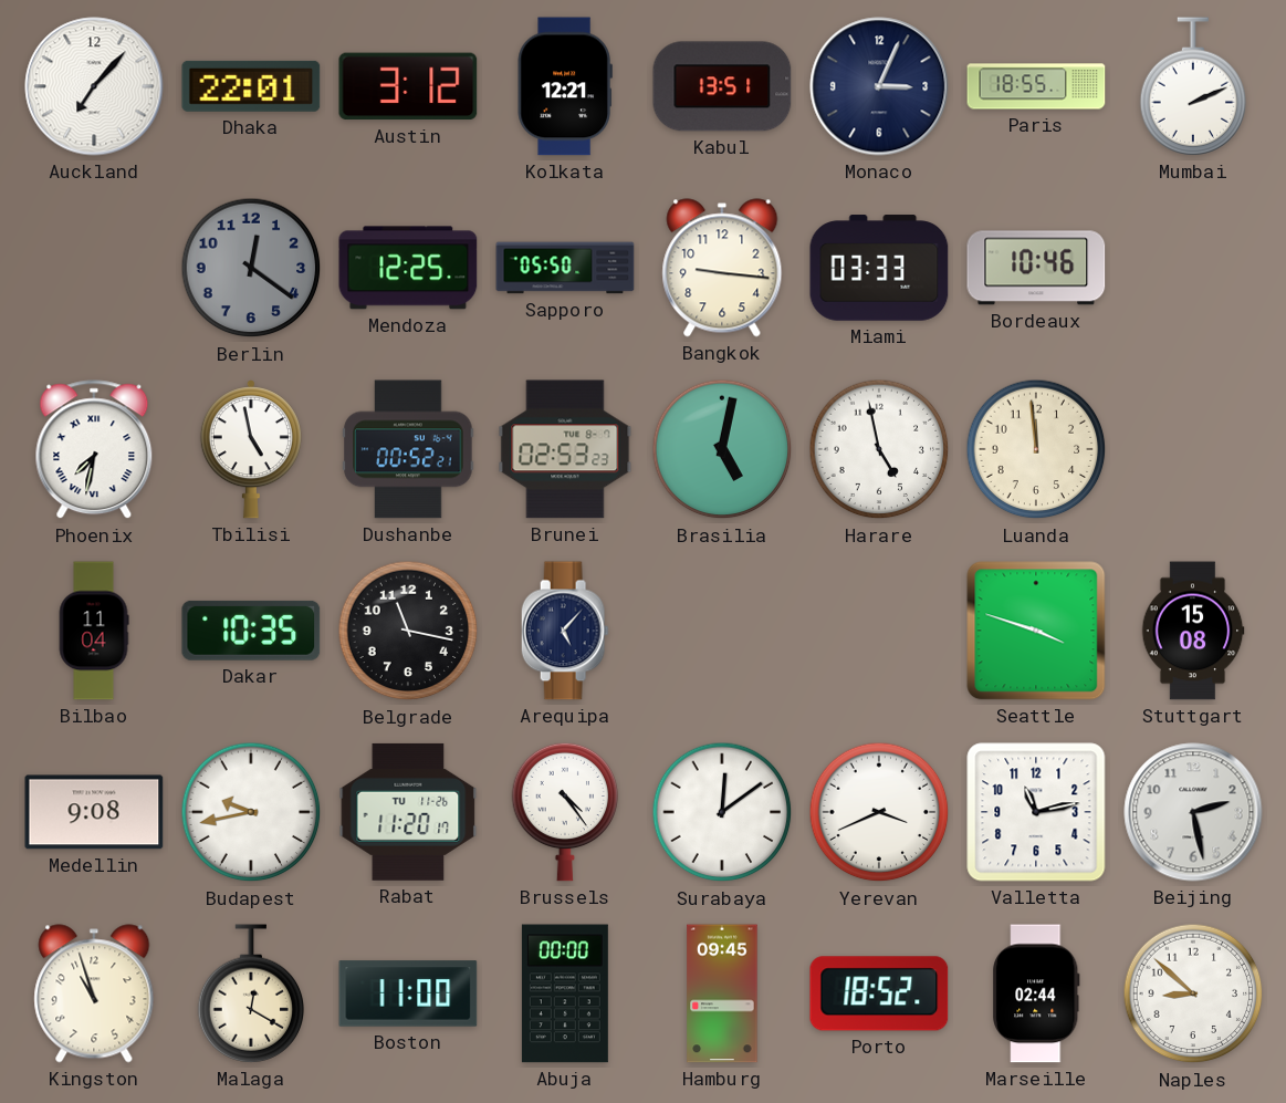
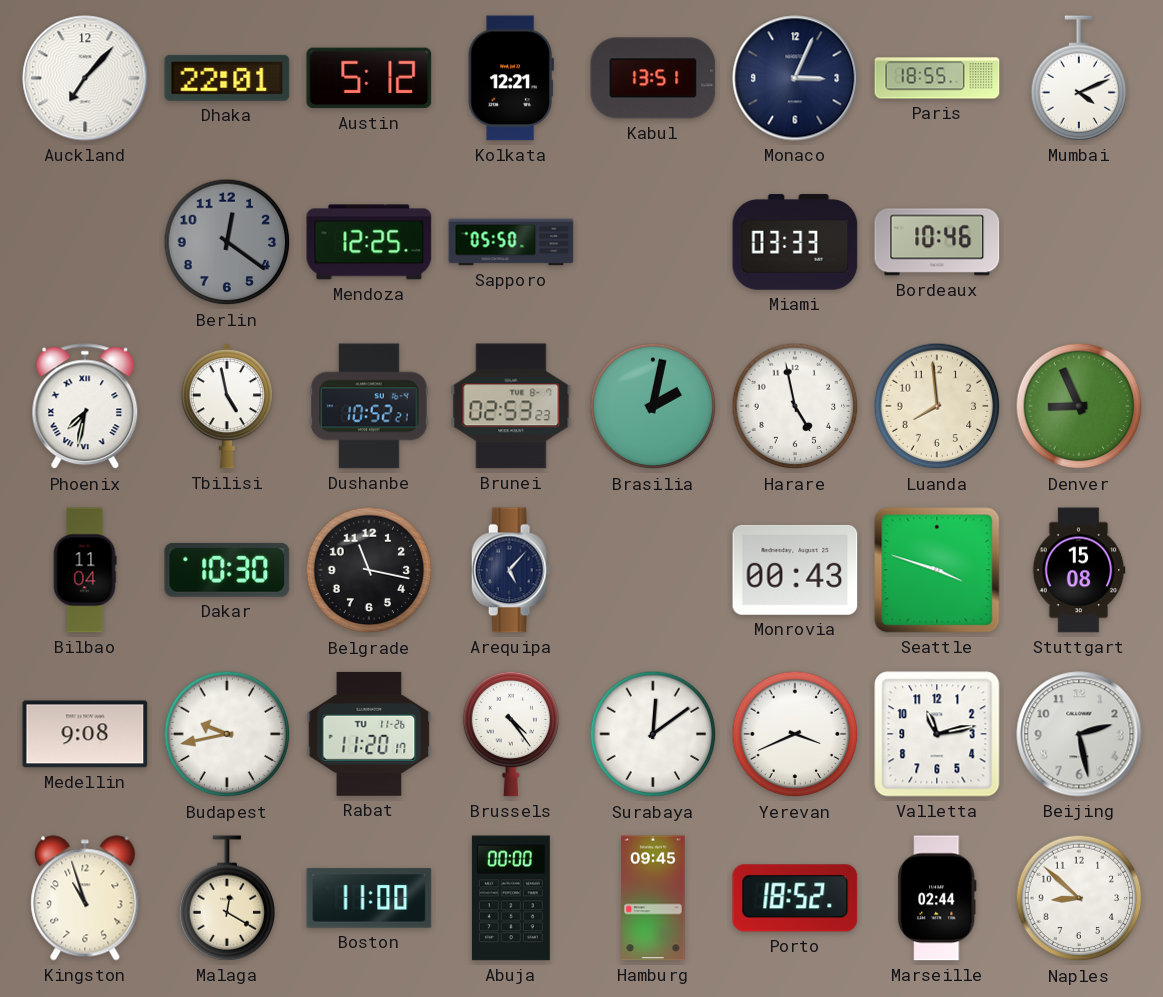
Austin: 3:12 -> 5:12 (369, 78)
Mumbai: 2:11 -> 4:11 (1079, 78)
Bangkok: 9:16 -> none (722, 268)
Dushanbe: 00:52 -> 10:52 (369, 406)
Brasilia: 5:02 -> 2:02 (653, 406)
Luanda: 11:59 -> 7:59 (937, 406)
Denver: none -> 8:56 (1079, 406)
Dakar: 10:35 -> 10:30 (227, 570)
Monrovia: none -> 00:43 (795, 570)
